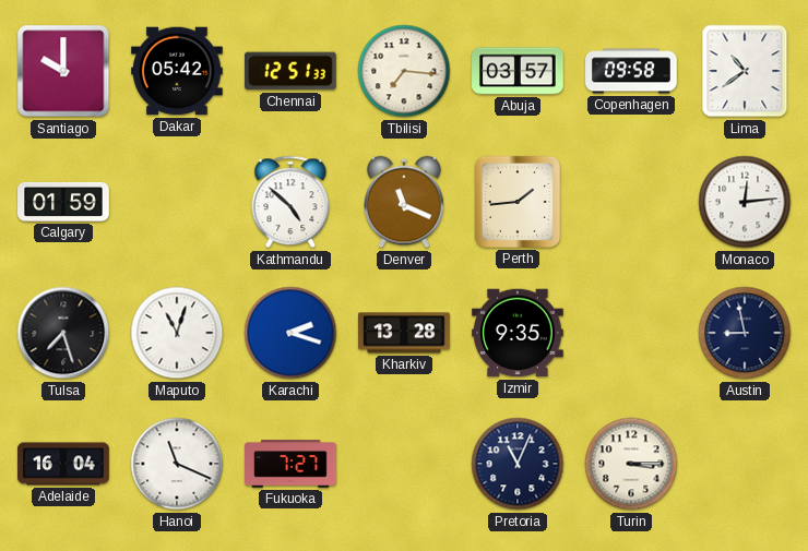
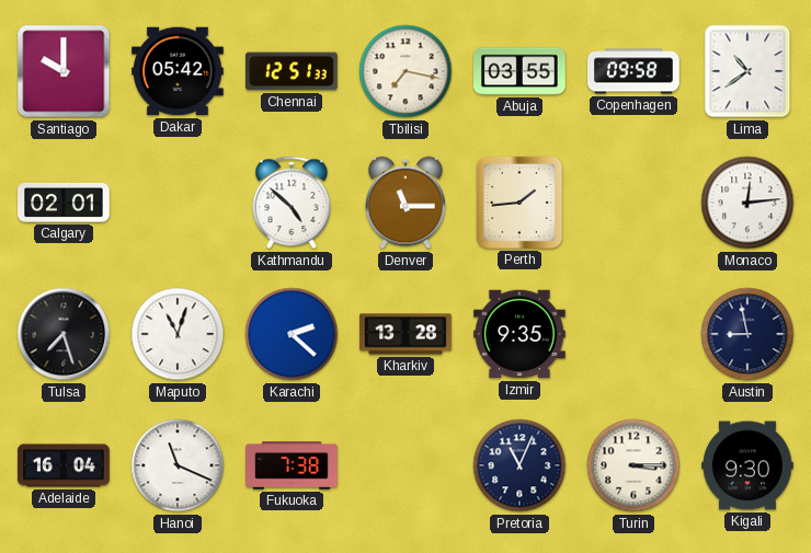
Tbilisi: 7:16 -> 7:17 (405, 71)
Abuja: 03:57 -> 03:55 (519, 71)
Calgary: 01:59 -> 02:01 (64, 203)
Denver: 11:19 -> 11:15 (407, 203)
Karachi: 2:18 -> 2:22 (292, 334)
Fukuoka: 7:27 -> 7:38 (292, 465)
Kigali: none -> 9:30 (747, 465)
